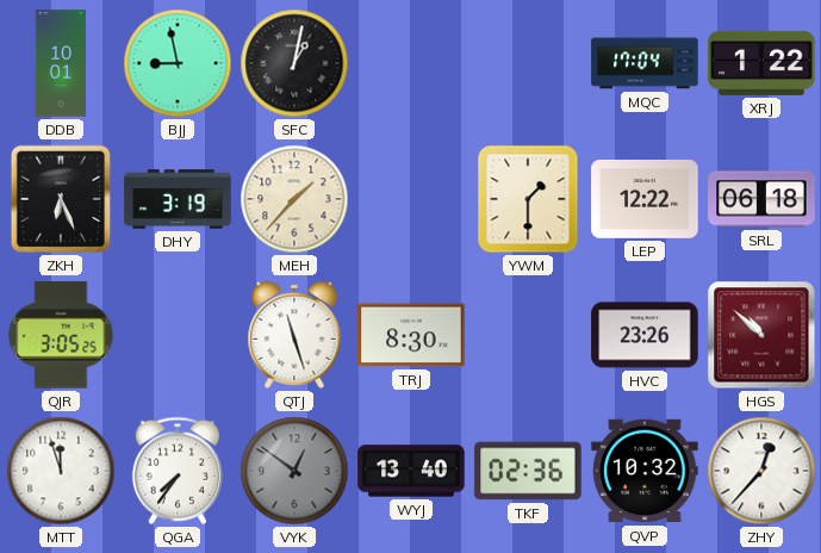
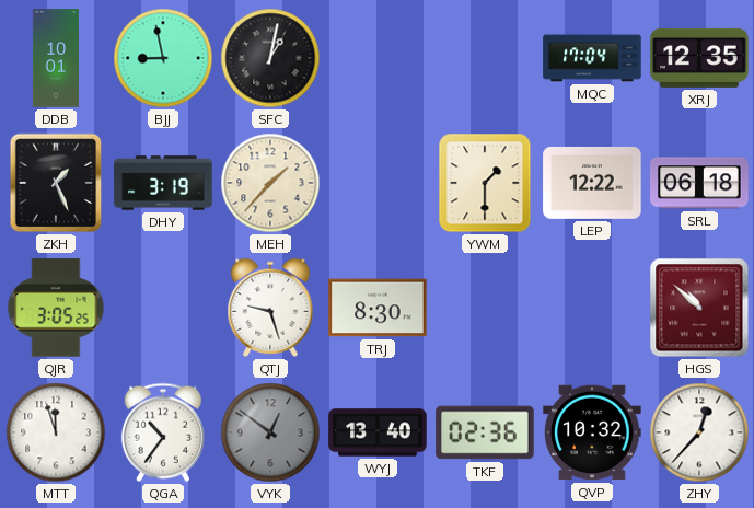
XRJ: 1:22 -> 12:35 (699, 58)
ZKH: 6:26 -> 1:26 (56, 183)
QTJ: 11:27 -> 9:27 (270, 308)
HVC: 23:26 -> none (645, 335)
QGA: 7:36 -> 10:36 (163, 432)
